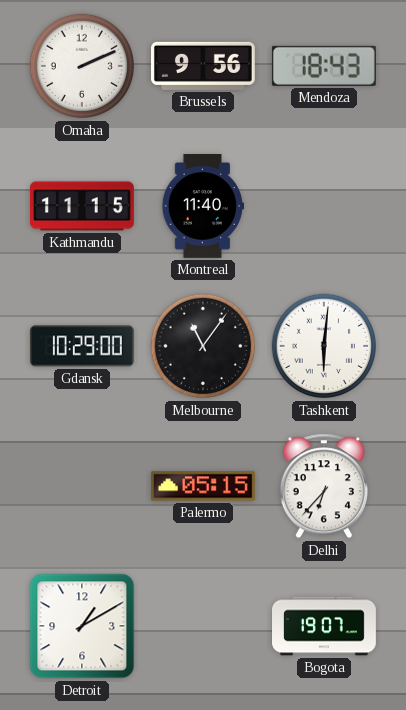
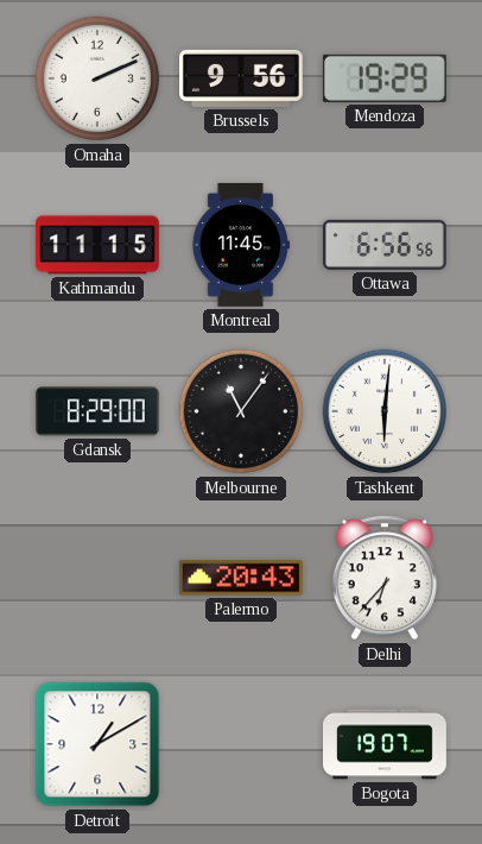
Mendoza: 18:43 -> 19:29 (385, 78)
Montreal: 11:40 -> 11:45 (240, 246)
Ottawa: none -> 6:56 (385, 245)
Gdansk: 10:29 -> 8:29 (97, 411)
Palermo: 05:15 -> 20:43 (241, 578)
